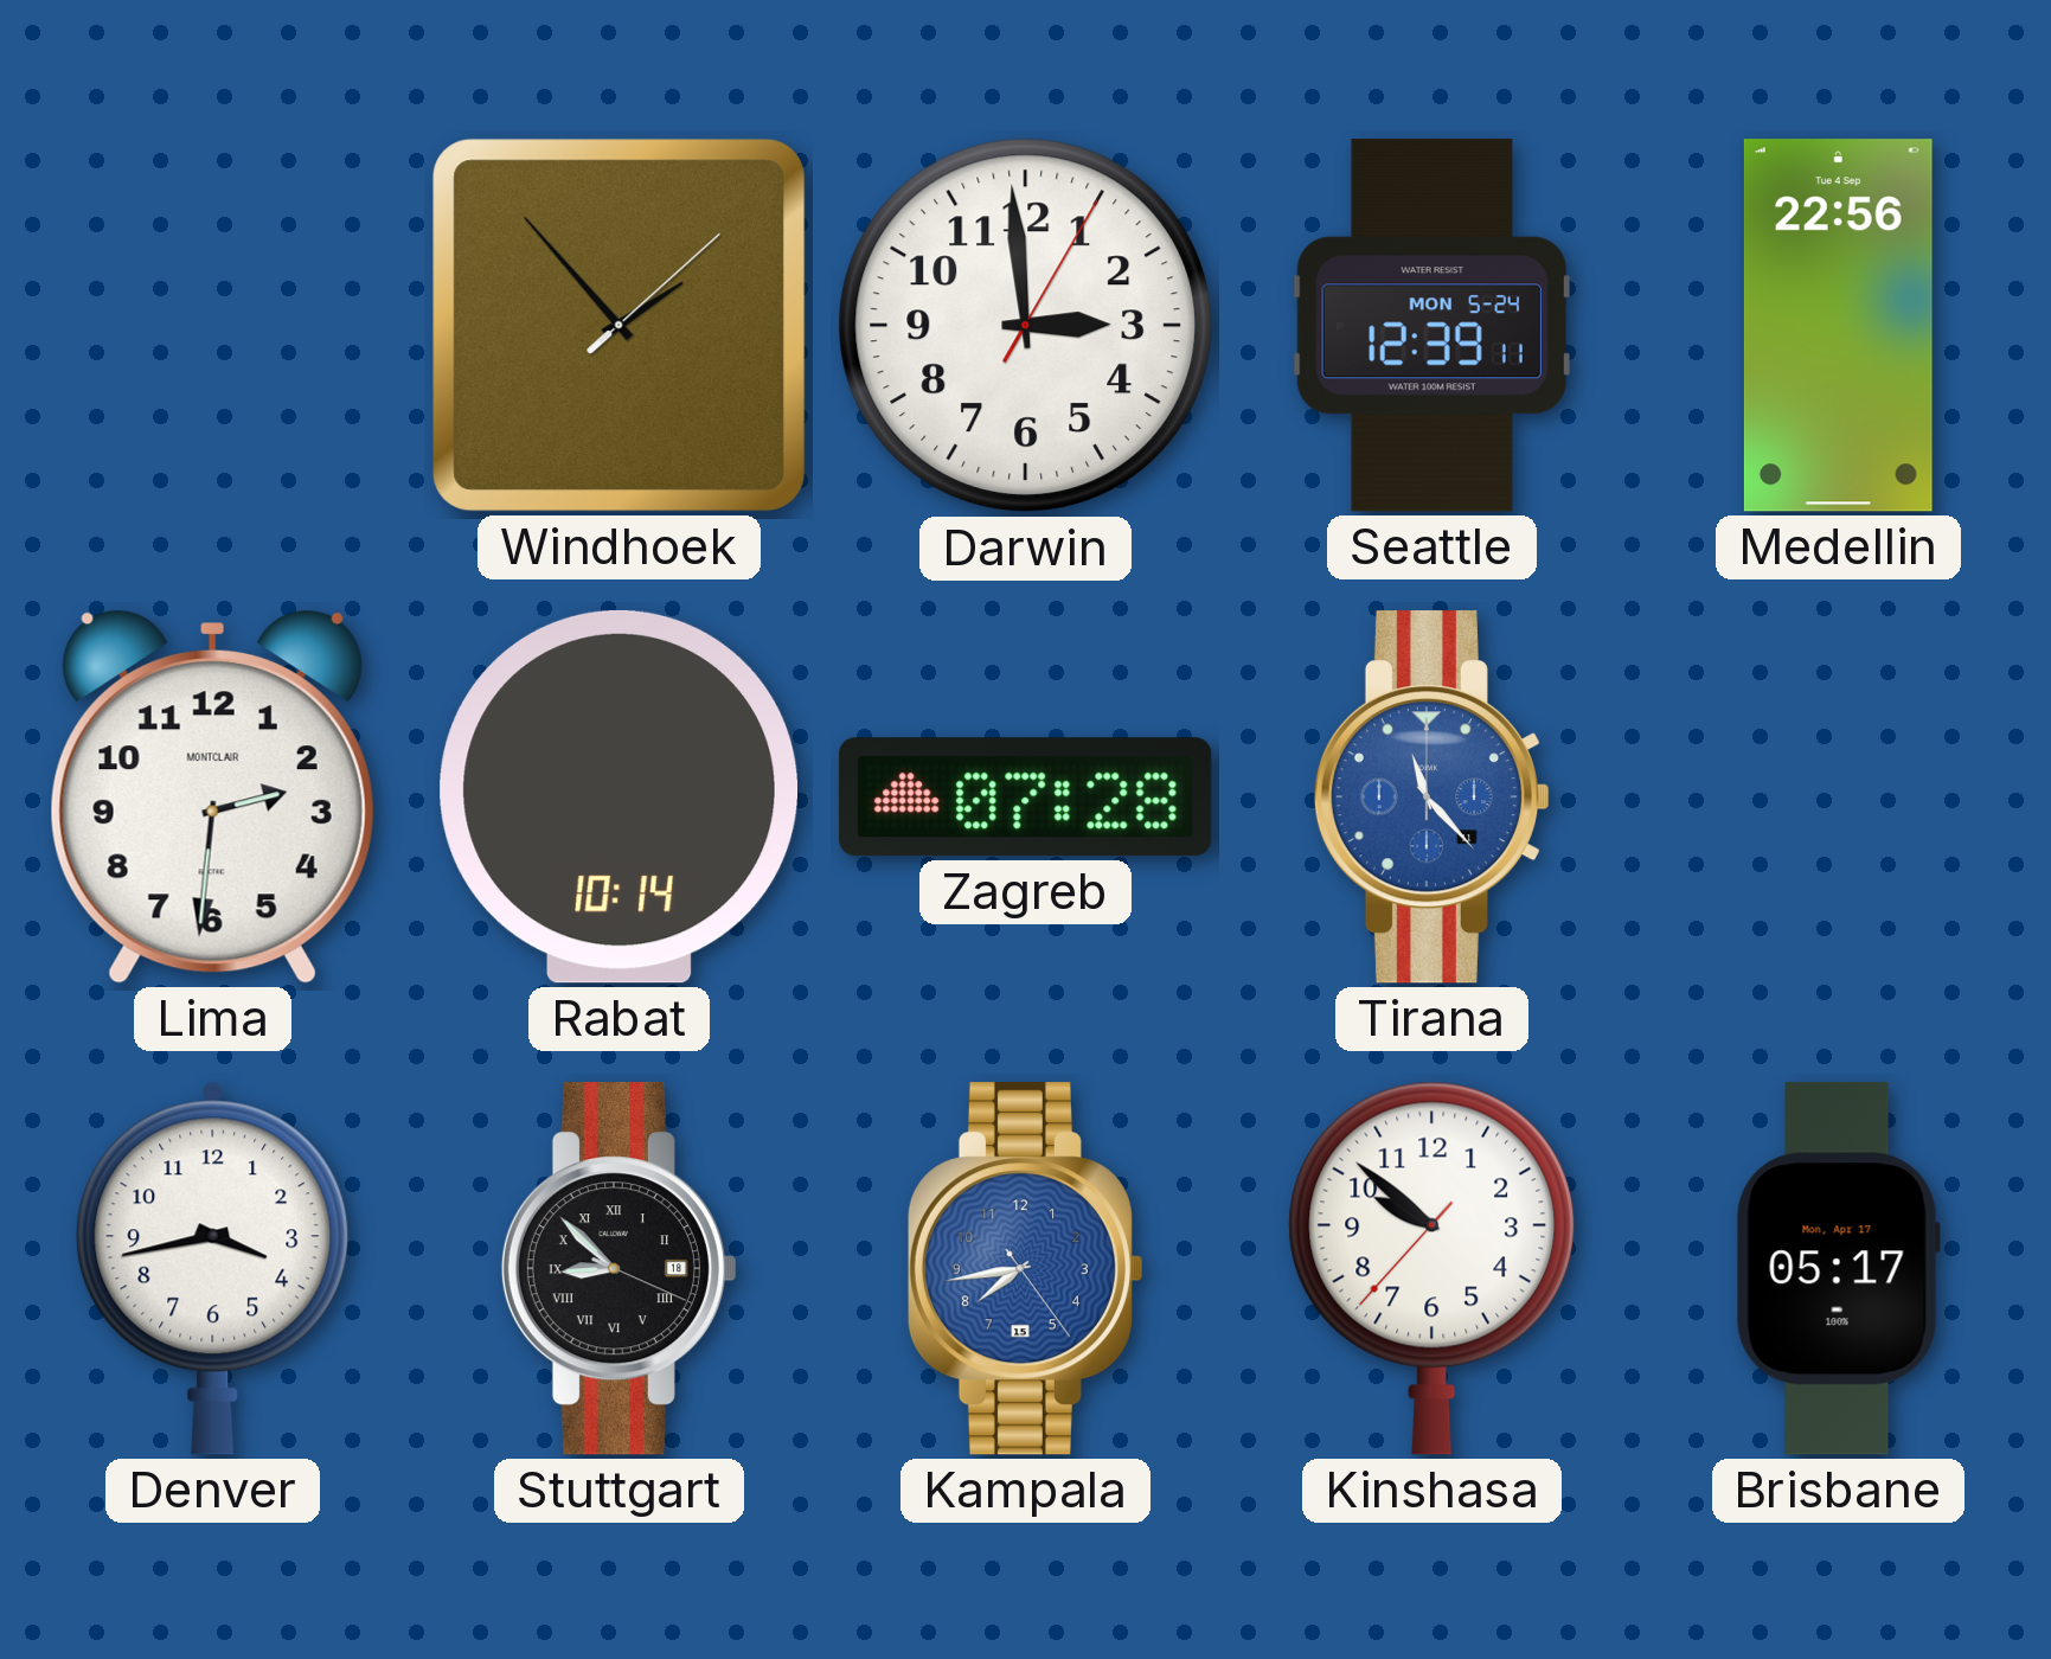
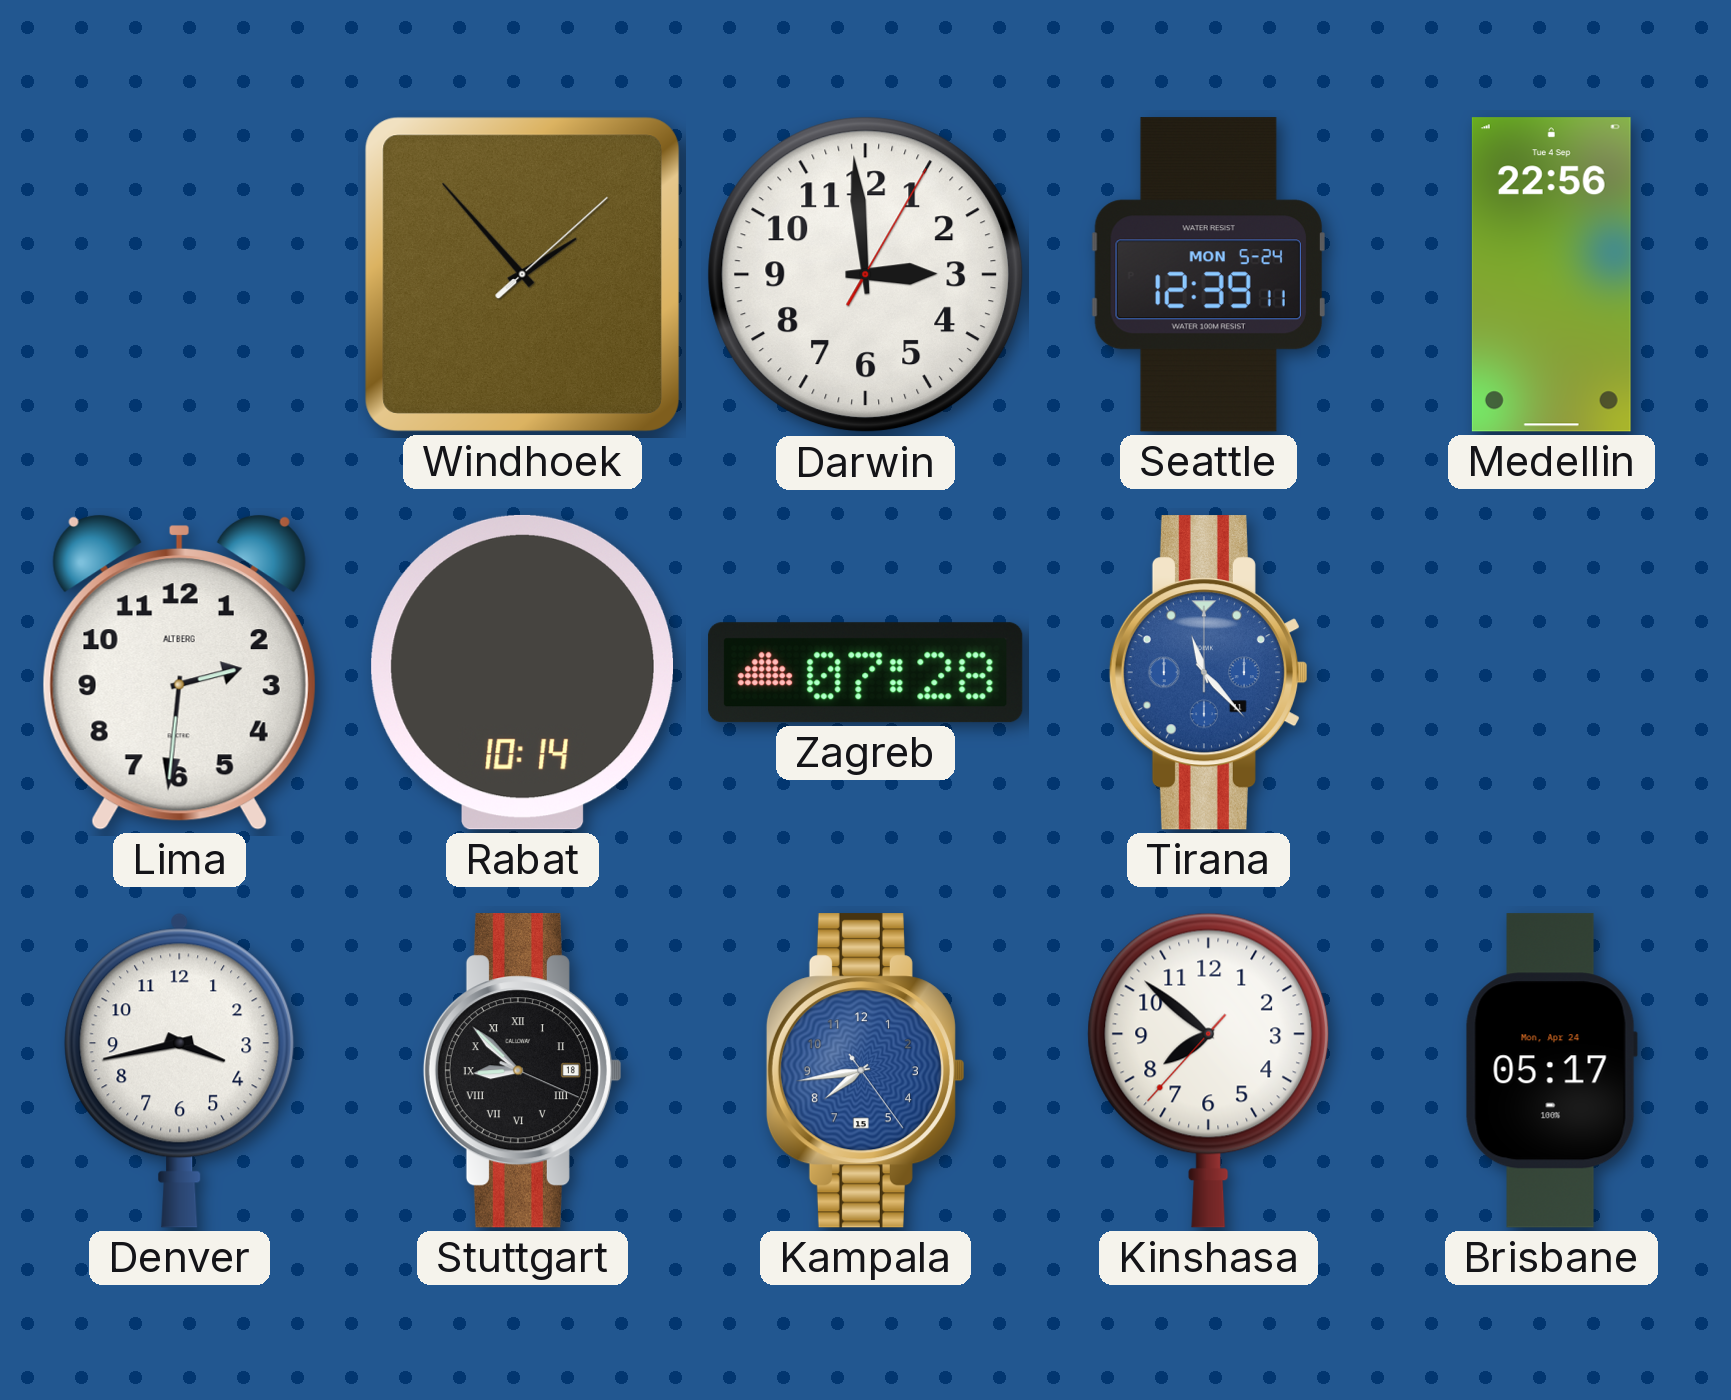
Lima brand: MONTCLAIR -> ALTBERG (179, 672)
Kinshasa: 9:51 -> 7:51 (1209, 1070)
Brisbane date: Mon, Apr 17 -> Mon, Apr 24 (1551, 1071)
